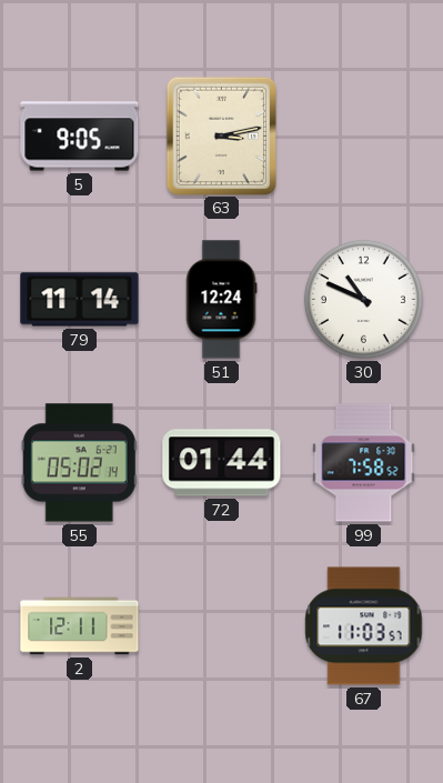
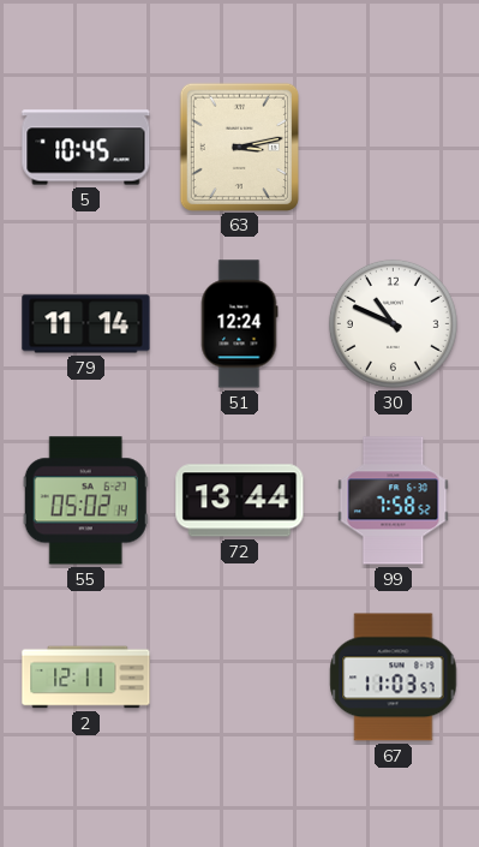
5: 9:05 -> 10:45 (86, 148)
72: 01:44 -> 13:44 (240, 501)
